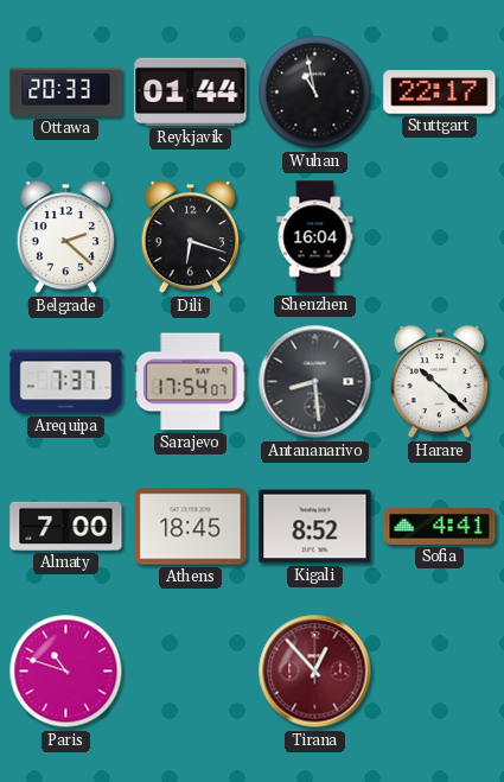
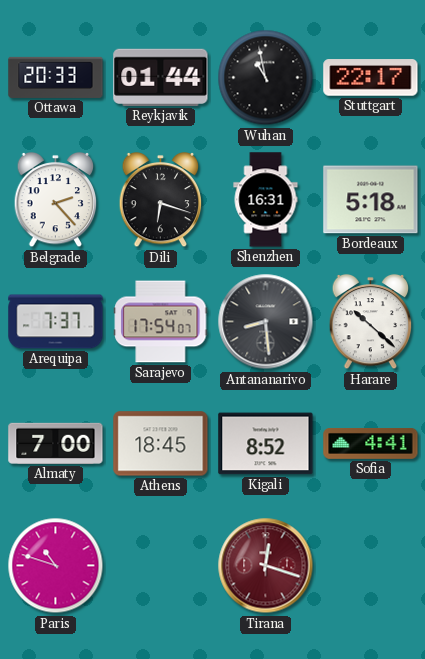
Belgrade: 2:22 -> 2:23 (56, 200)
Shenzhen: 16:04 -> 16:31 (266, 200)
Bordeaux: none -> 5:18 (371, 200)
Tirana: 12:53 -> 12:18 (266, 566)
